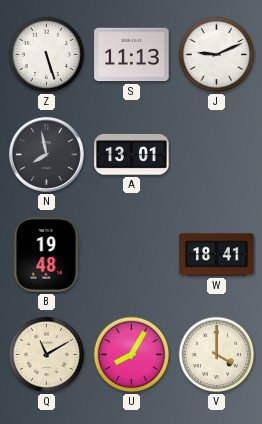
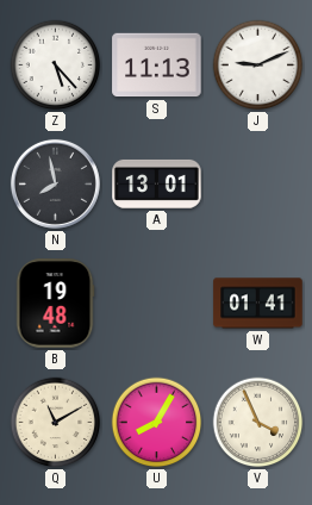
Z: 5:27 -> 5:23 (56, 66)
W: 18:41 -> 01:41 (258, 304)
V: 4:00 -> 3:56 (258, 423)
